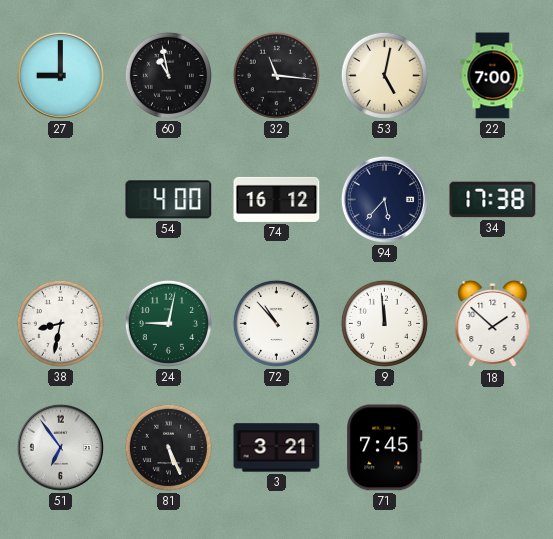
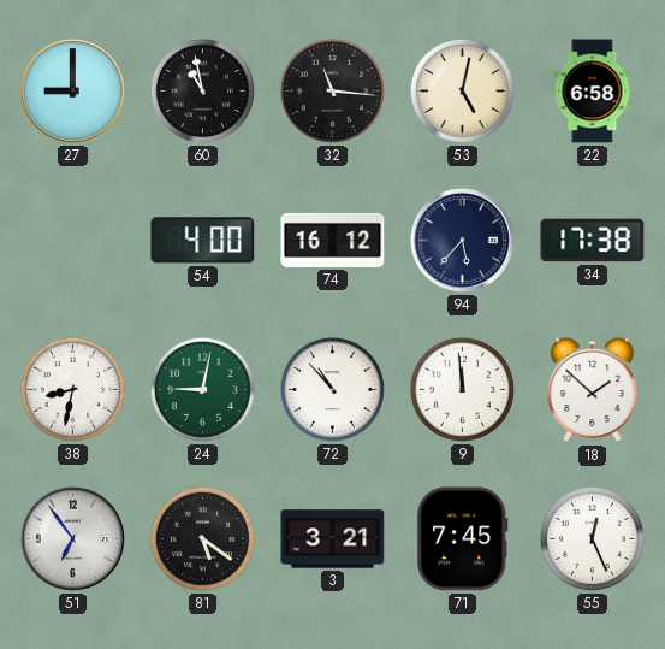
22: 7:00 -> 6:58 (593, 92)
81: 5:26 -> 5:21 (202, 538)
55: none -> 12:26 (592, 538)
